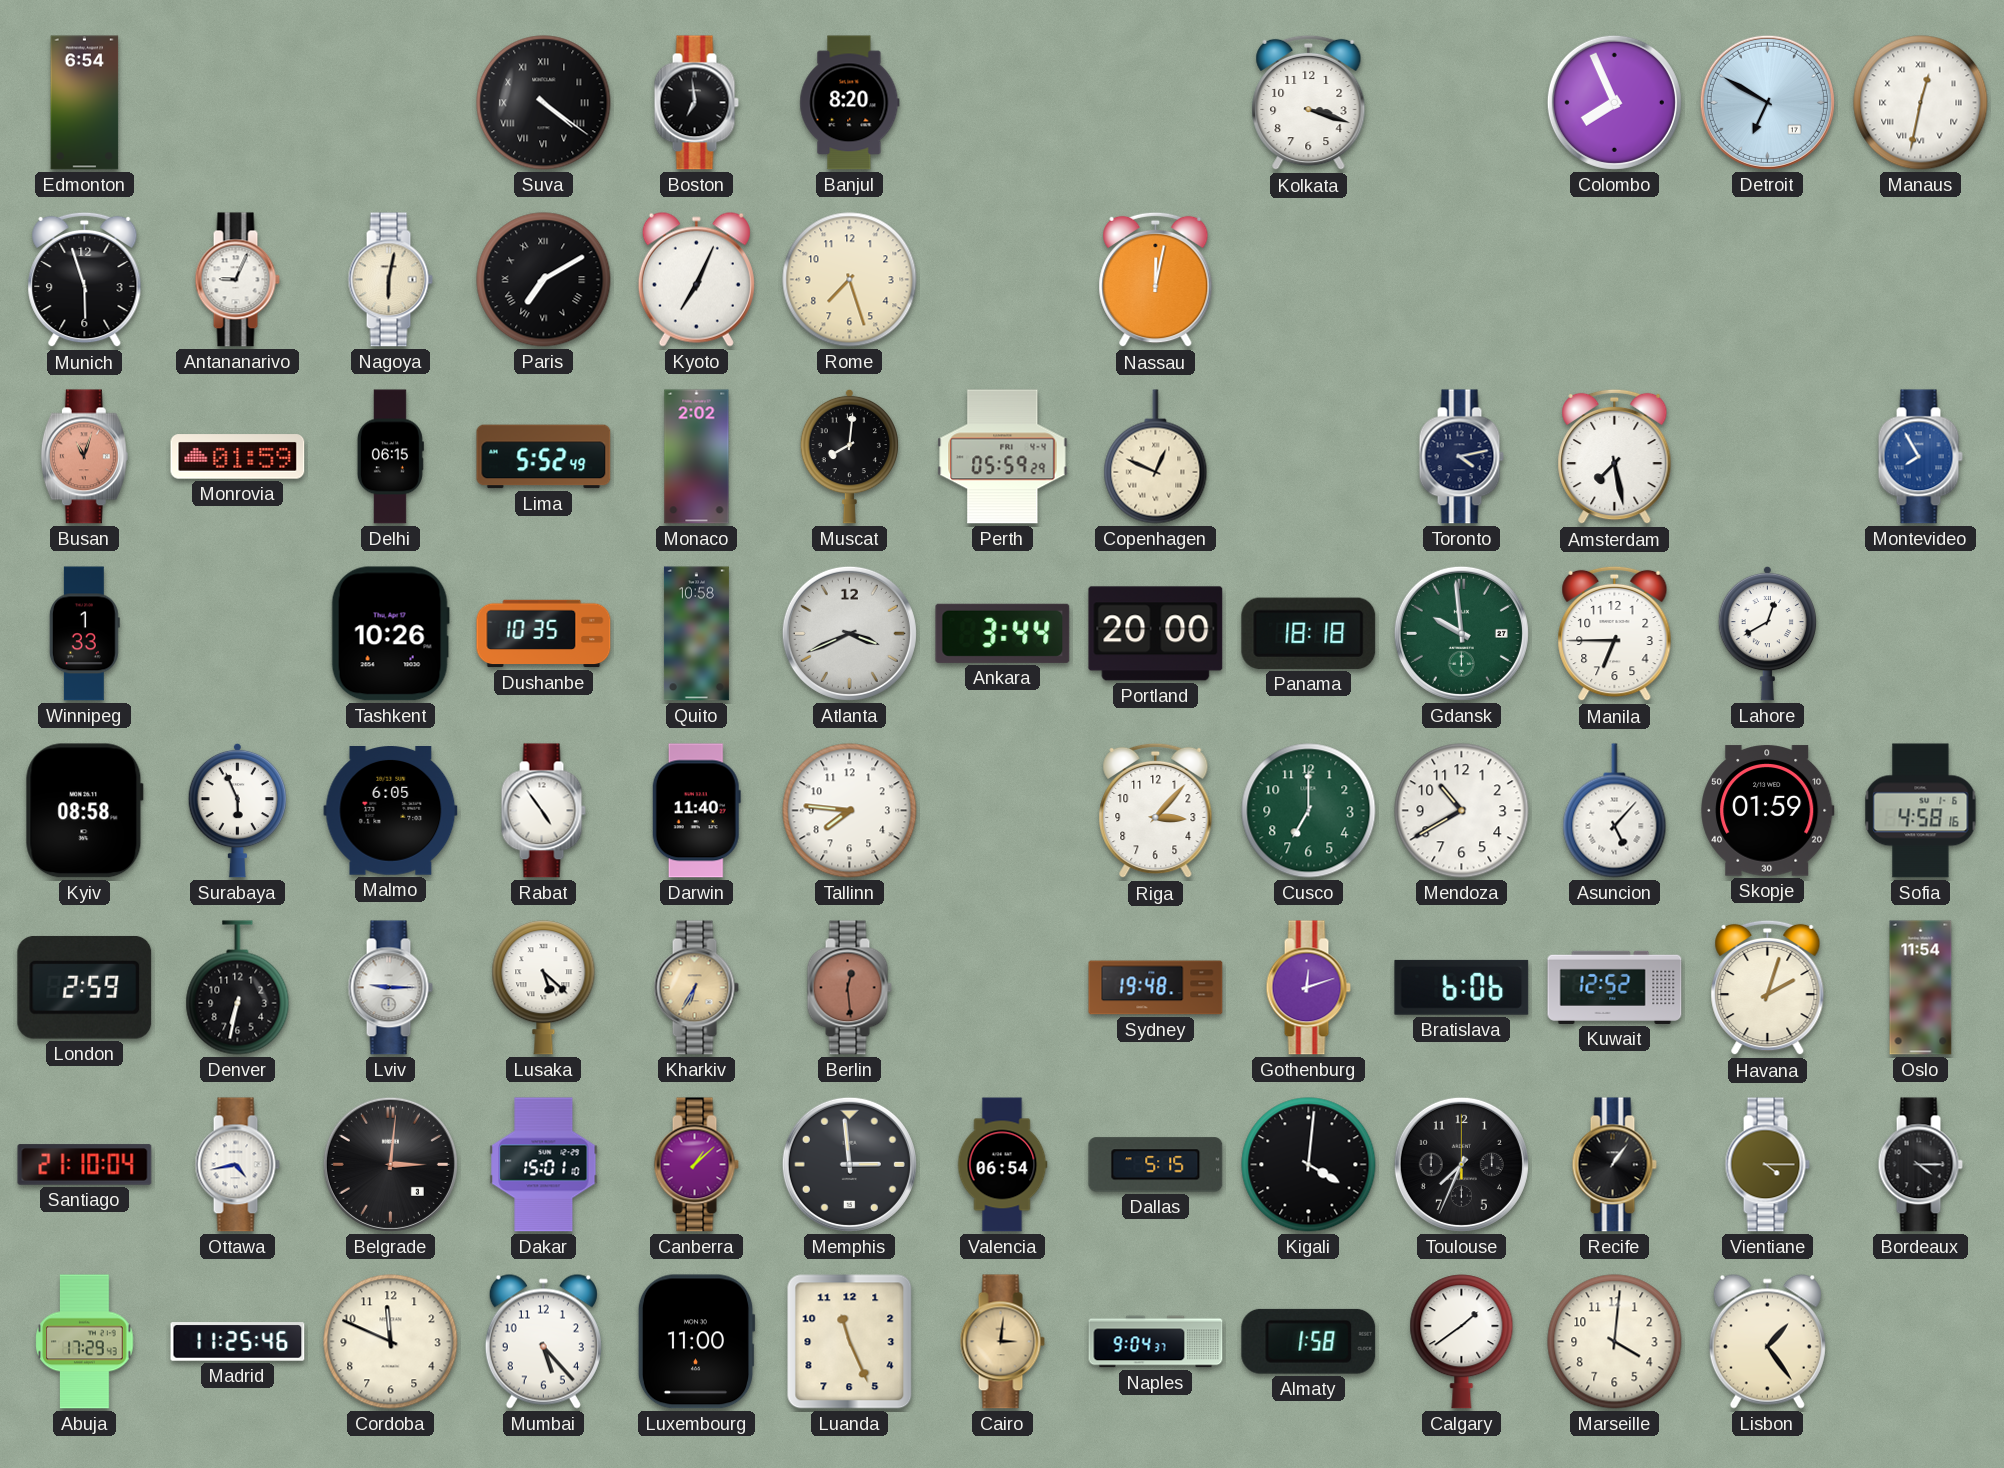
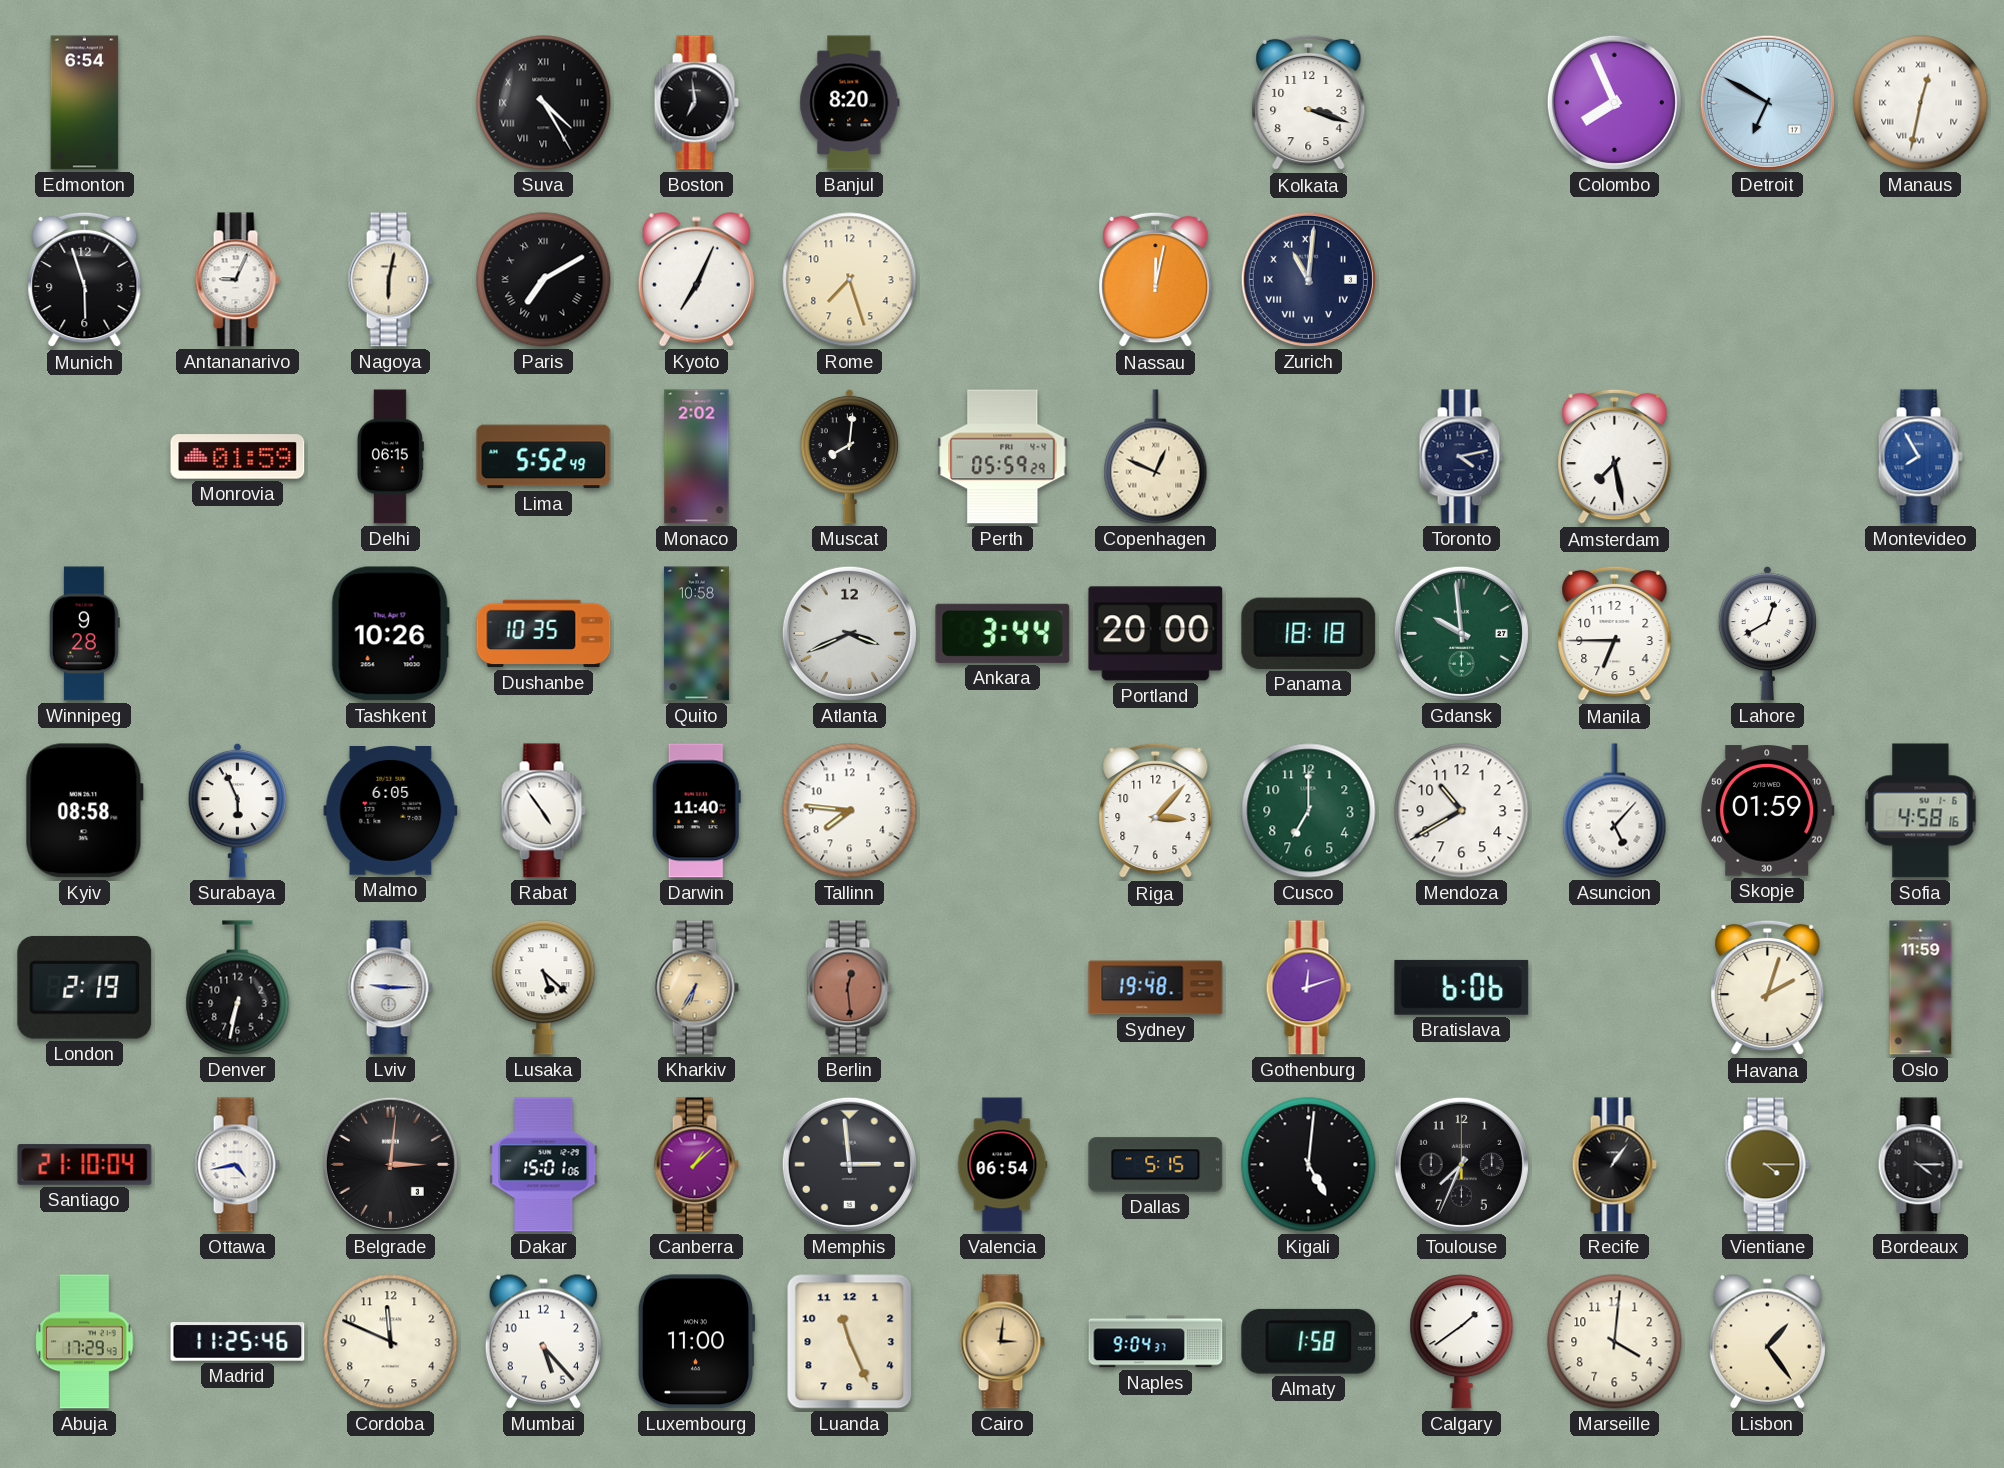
Suva: 4:21 -> 4:25 (544, 103)
Zurich: none -> 11:01 (1308, 279)
Busan: 11:03 -> none (84, 457)
Winnipeg: 1:33 -> 9:28 (84, 634)
London: 2:59 -> 2:19 (85, 987)
Kuwait: 12:52 -> none (1615, 987)
Oslo: 11:54 -> 11:59 (1921, 988)
Dakar: 15:01:10 -> 15:01:06 (544, 1165)
Kigali: 4:01 -> 5:01 (1309, 1165)
